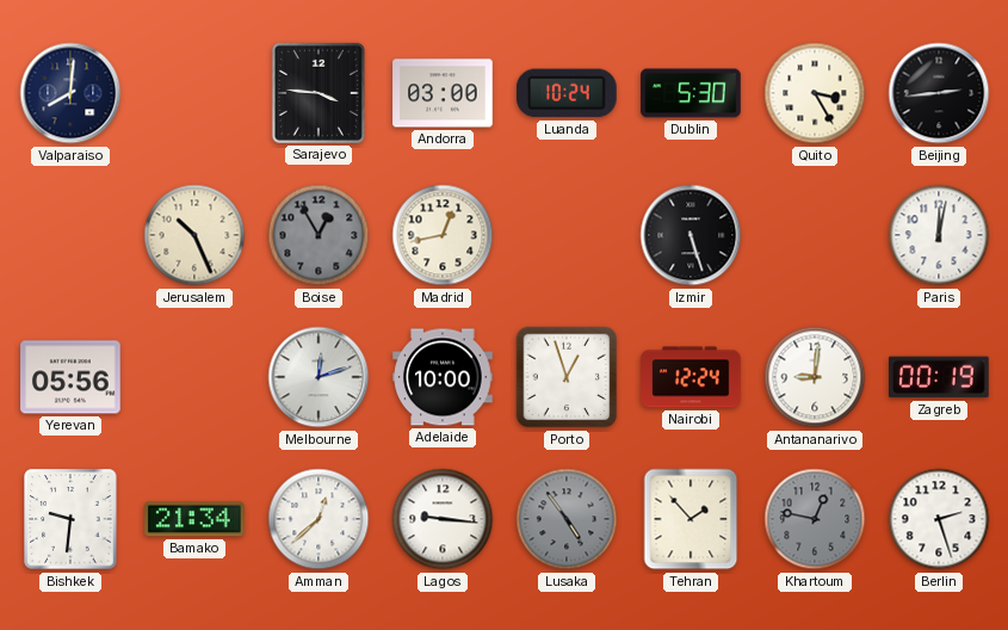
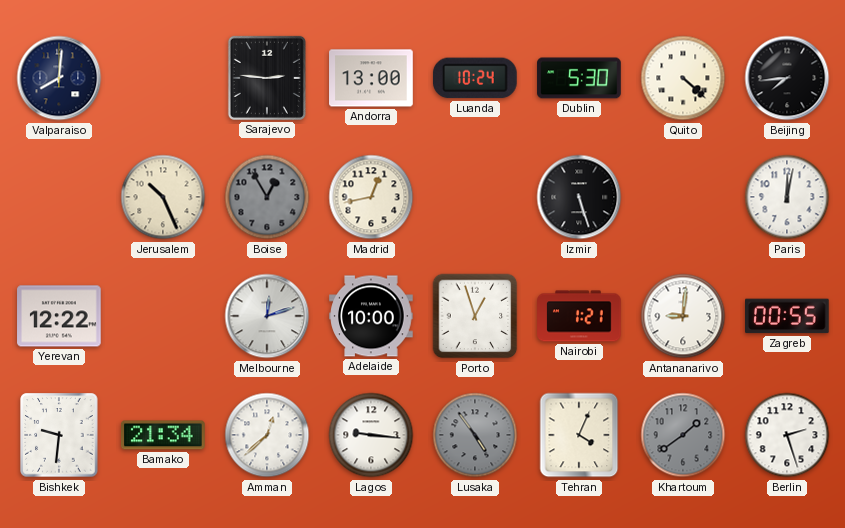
Sarajevo: 3:46 -> 2:46 (267, 78)
Andorra: 03:00 -> 13:00 (371, 78)
Quito: 3:25 -> 4:22 (683, 78)
Beijing: 2:44 -> 7:44 (787, 78)
Yerevan: 05:56 -> 12:22 (59, 316)
Nairobi: 12:24 -> 1:21 (579, 316)
Zagreb: 00:19 -> 00:55 (788, 316)
Tehran: 1:53 -> 4:04 (579, 435)
Khartoum: 12:47 -> 1:39 (683, 435)
